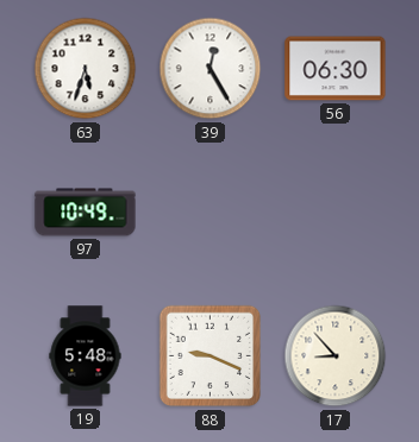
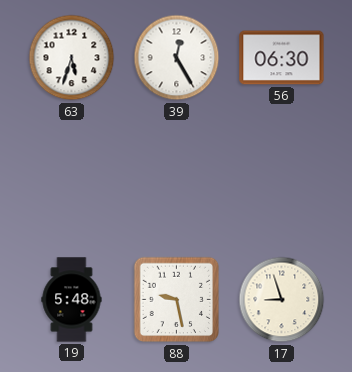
97: 10:49 -> none (86, 213)
88: 9:19 -> 9:28 (177, 300)
17: 8:53 -> 8:57 (282, 300)
